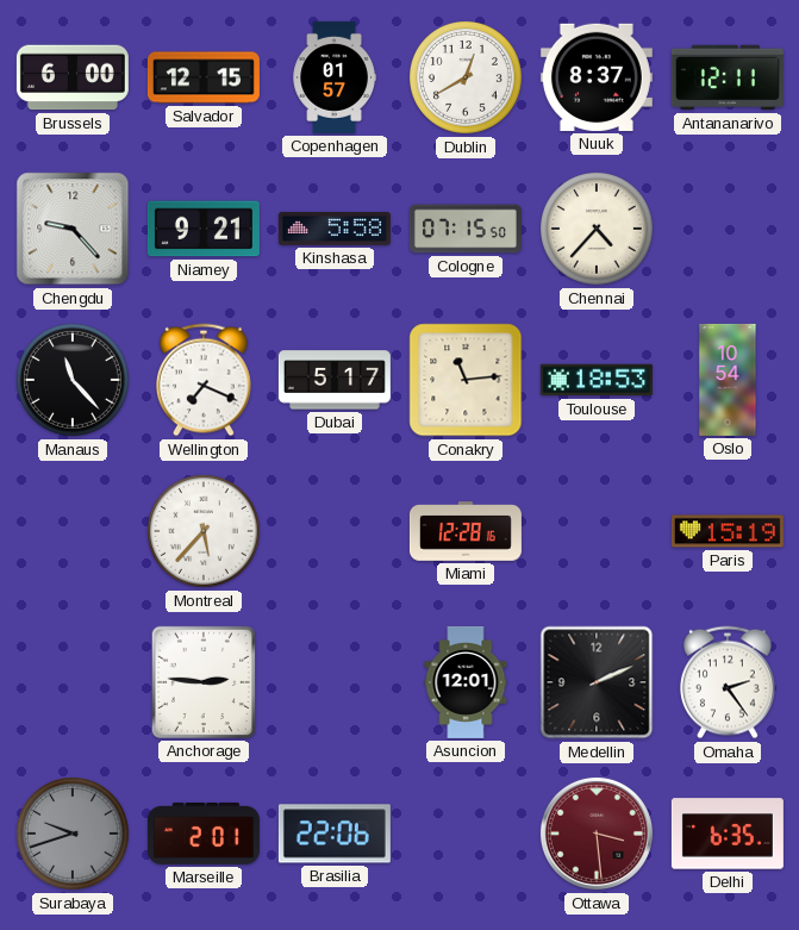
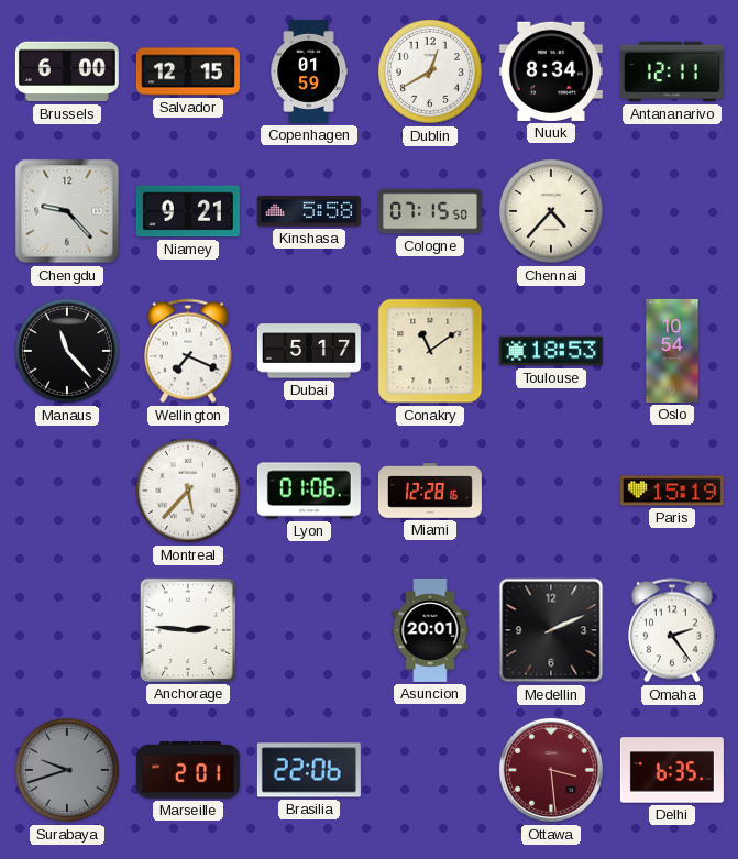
Copenhagen: 01:57 -> 01:59 (309, 71)
Nuuk: 8:37 -> 8:34 (551, 71)
Conakry: 11:14 -> 11:09 (430, 351)
Lyon: none -> 01:06 (309, 491)
Asuncion: 12:01 -> 20:01 (430, 630)
